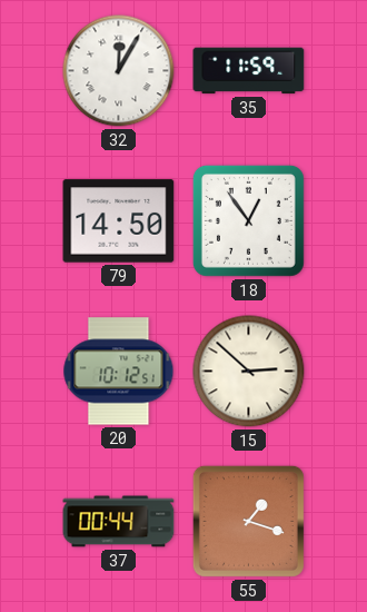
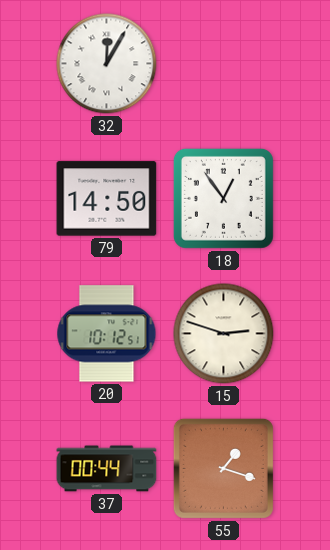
35: 11:59 -> none (249, 71)
15: 2:52 -> 2:48 (224, 334)
